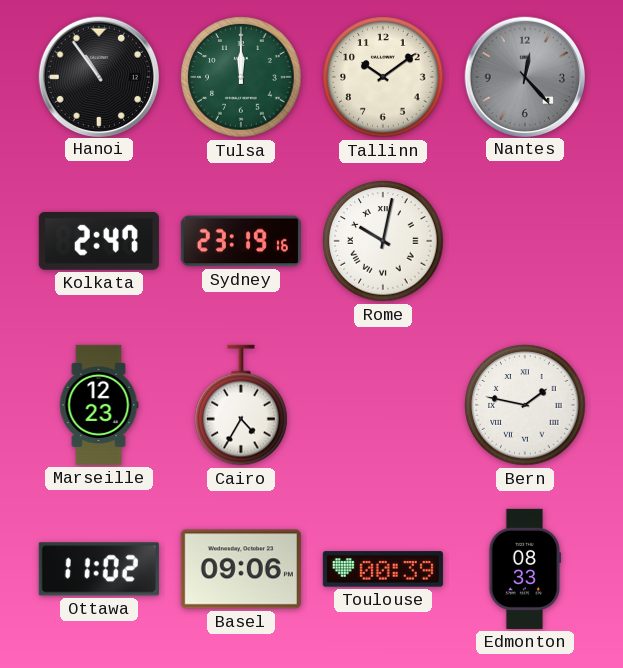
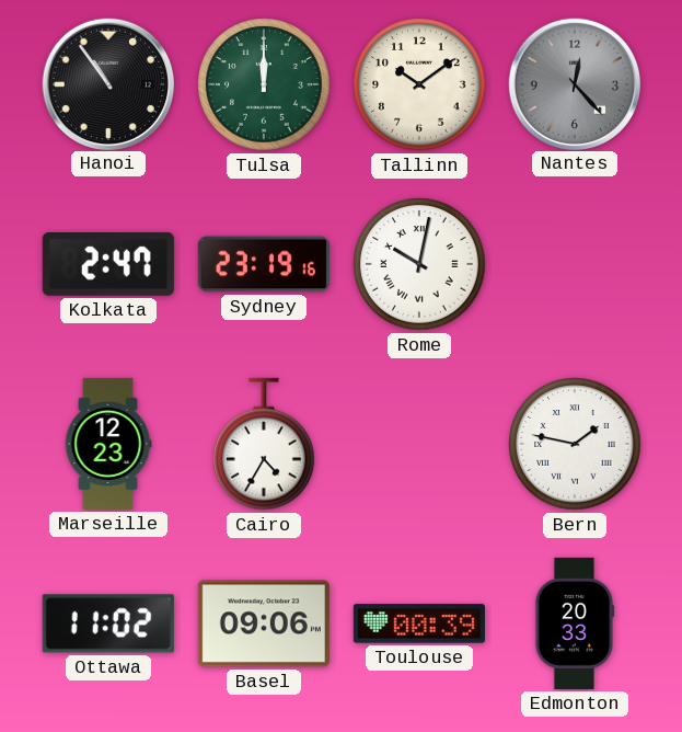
Edmonton: 08:33 -> 20:33 (575, 624)
